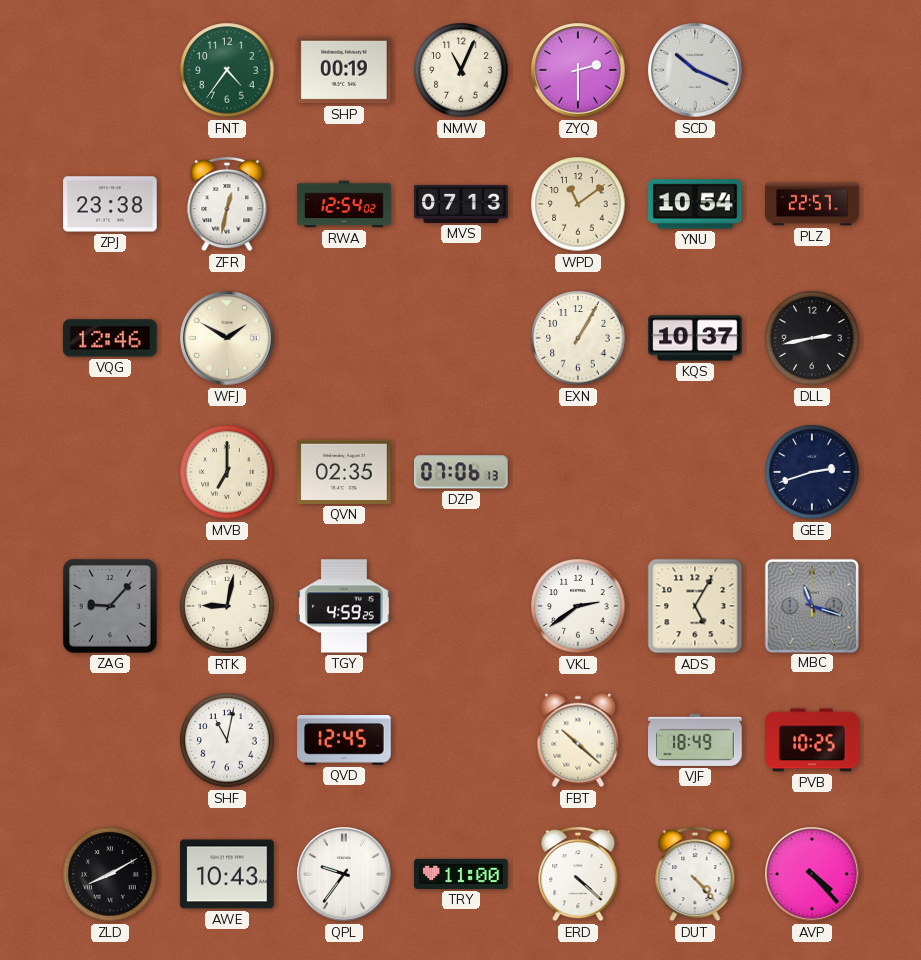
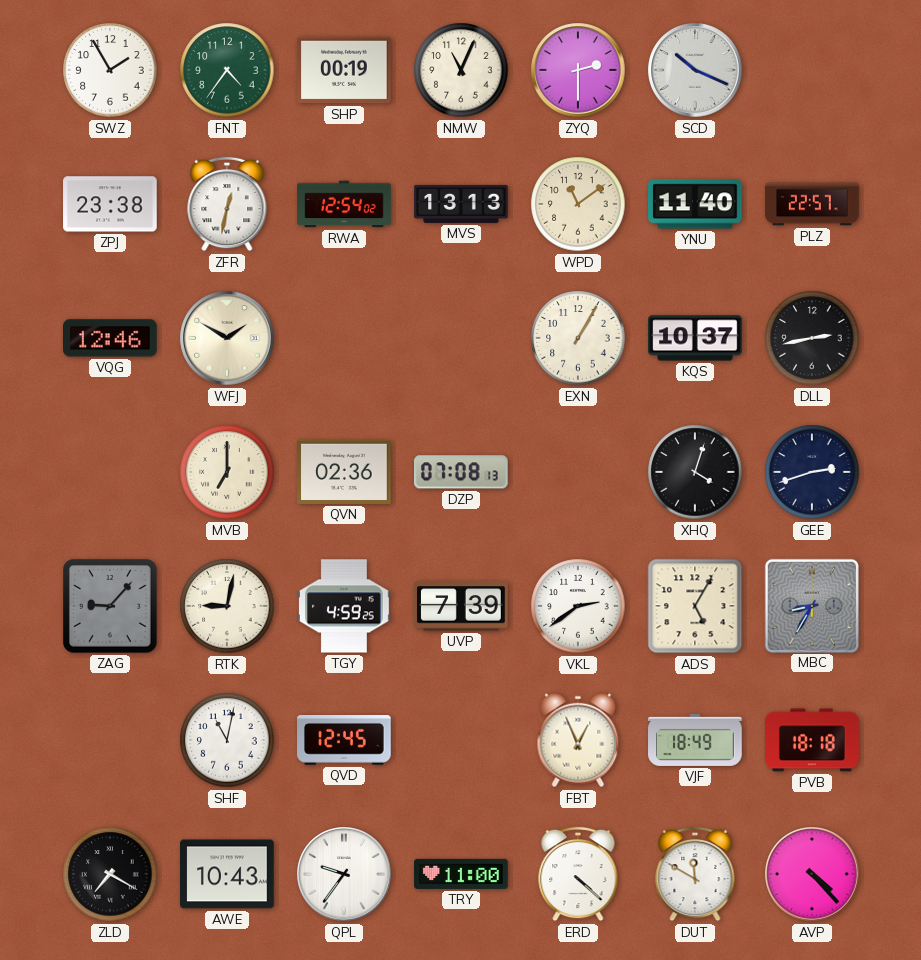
SWZ: none -> 1:55 (110, 70)
MVS: 07:13 -> 13:13 (461, 204)
YNU: 10:54 -> 11:40 (695, 204)
QVN: 02:35 -> 02:36 (344, 472)
DZP: 07:06 -> 07:08 (462, 472)
XHQ: none -> 4:03 (695, 472)
UVP: none -> 7:39 (461, 606)
MBC: 11:18 -> 8:35 (811, 605)
FBT: 10:22 -> 12:56 (578, 740)
PVB: 10:25 -> 18:18 (812, 740)
ZLD: 8:10 -> 7:20 (110, 874)
DUT: 4:23 -> 11:50 (695, 874)
